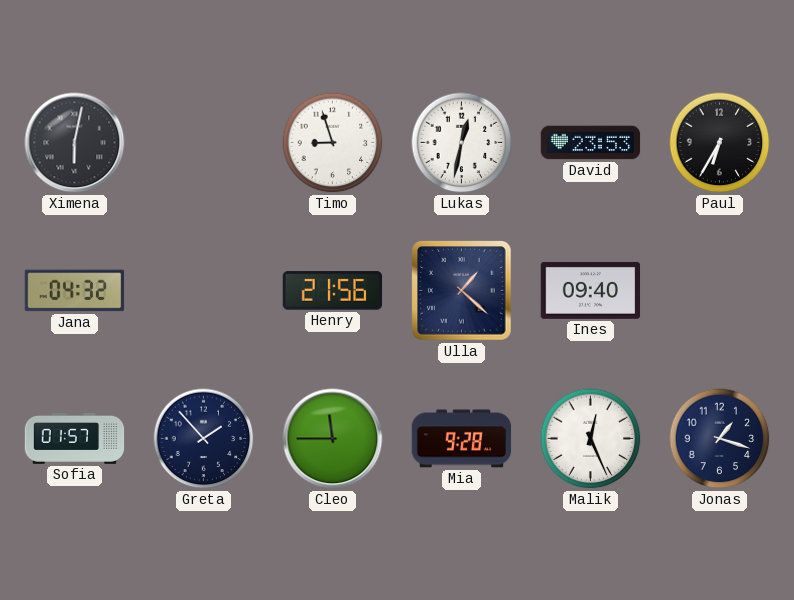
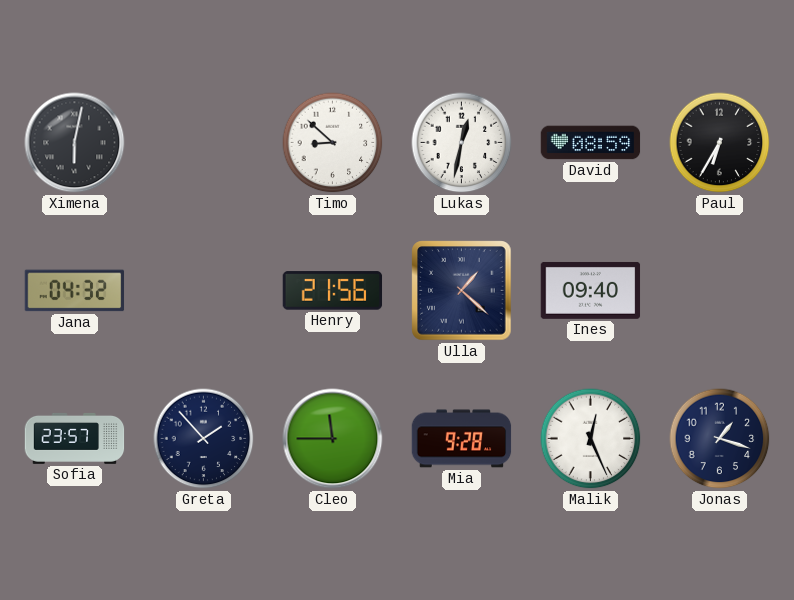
Timo: 8:57 -> 8:52 (333, 143)
David: 23:53 -> 08:59 (591, 143)
Sofia: 01:57 -> 23:57 (75, 438)
